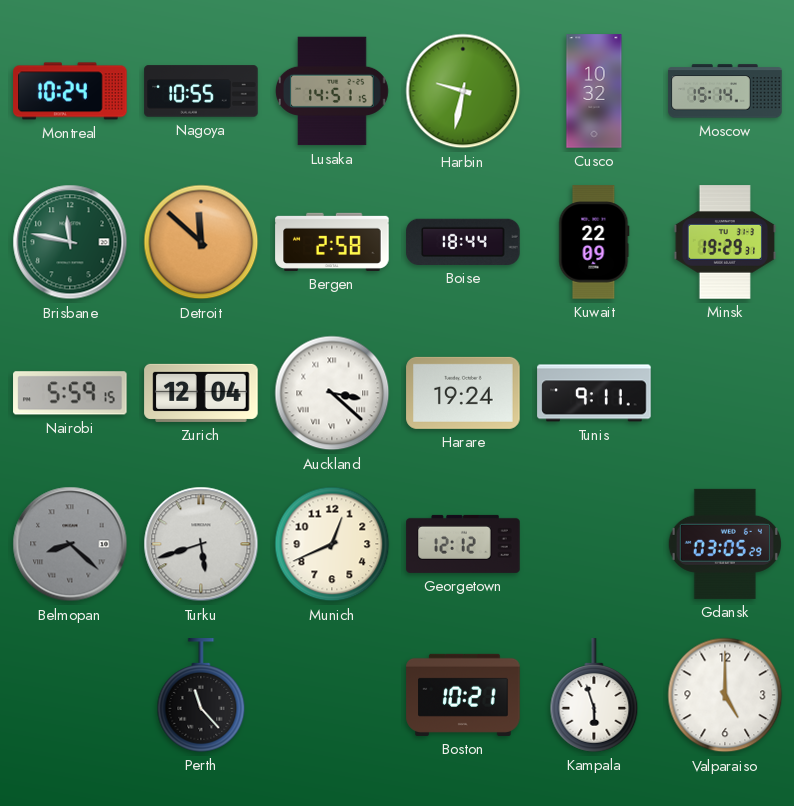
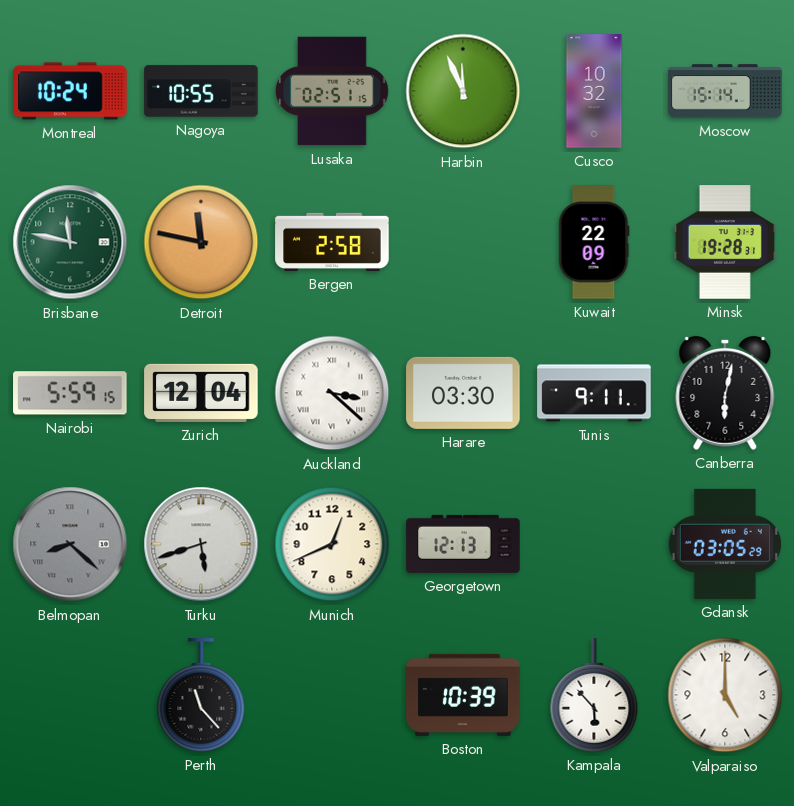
Lusaka: 14:51 -> 02:51 (332, 91)
Harbin: 9:32 -> 11:56 (463, 91)
Detroit: 11:52 -> 11:47 (201, 242)
Boise: 18:44 -> none (463, 242)
Minsk: 19:29 -> 19:28 (724, 242)
Harare: 19:24 -> 03:30 (463, 393)
Canberra: none -> 6:02 (725, 393)
Georgetown: 12:12 -> 12:13 (463, 544)
Boston: 10:21 -> 10:39 (463, 695)
Kampala: 5:57 -> 5:53 (594, 695)
